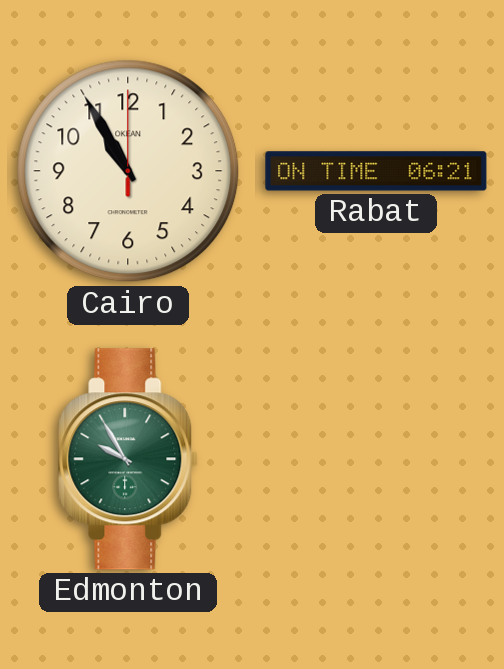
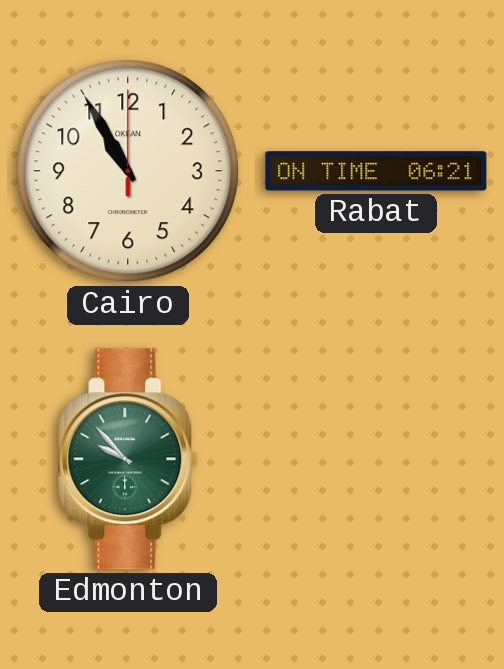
Edmonton: 9:55 -> 9:53 (129, 459)
